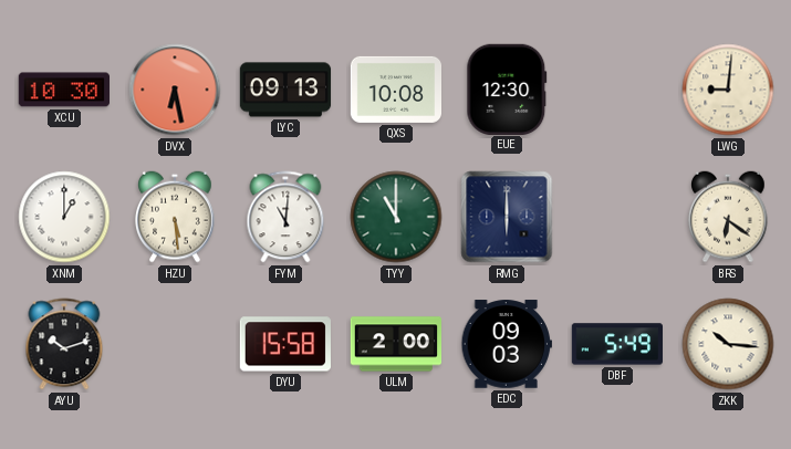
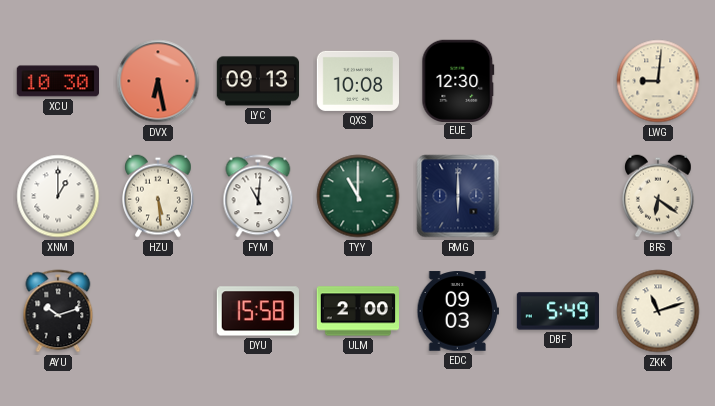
ZKK: 10:16 -> 11:12 (658, 311)
